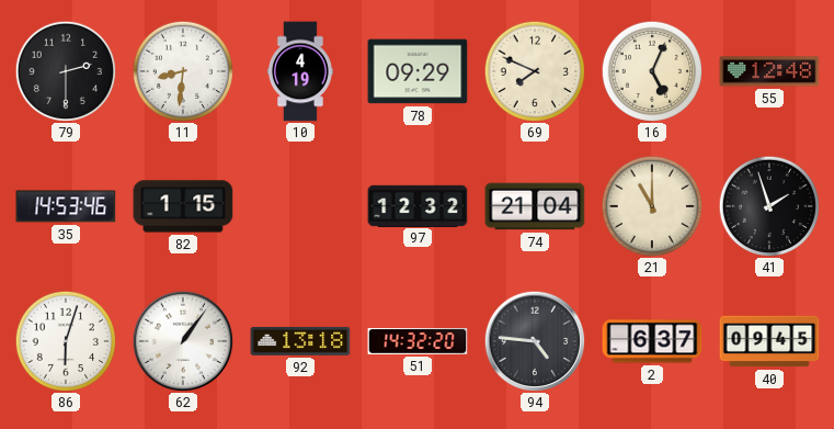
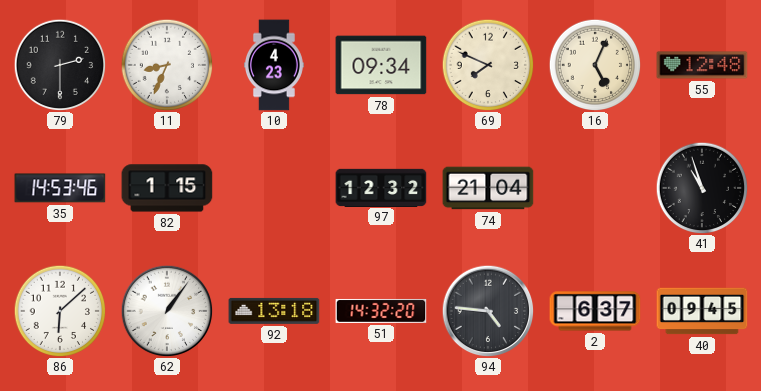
11: 8:31 -> 8:34 (167, 65)
10: 4:19 -> 4:23 (274, 65)
78: 09:29 -> 09:34 (381, 65)
21: 11:00 -> none (652, 206)
41: 1:57 -> 10:57 (702, 188)
86: 6:03 -> 6:08 (60, 311)
